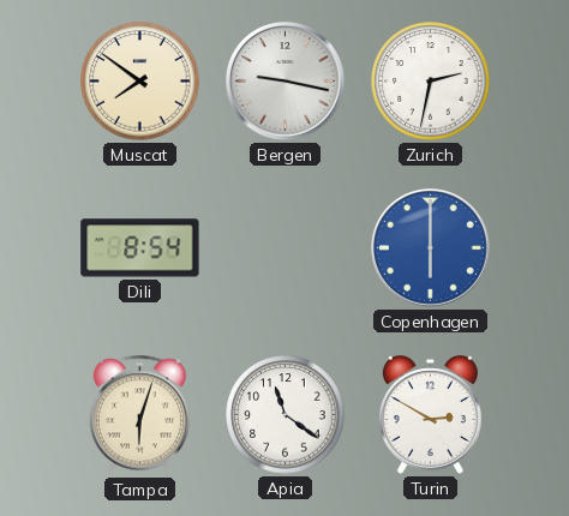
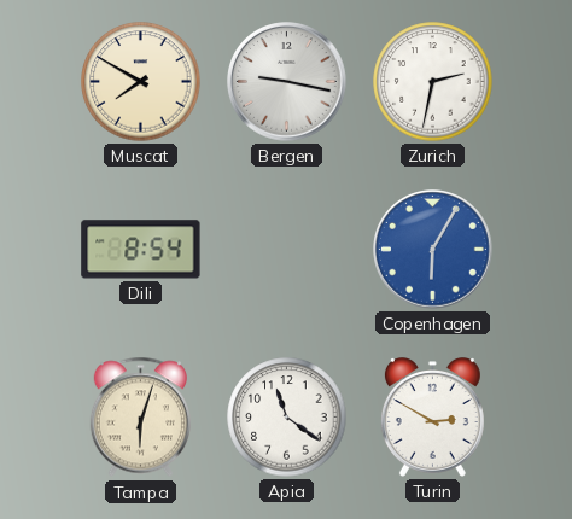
Muscat: 7:51 -> 7:50 (141, 82)
Copenhagen: 6:00 -> 6:05 (433, 250)
